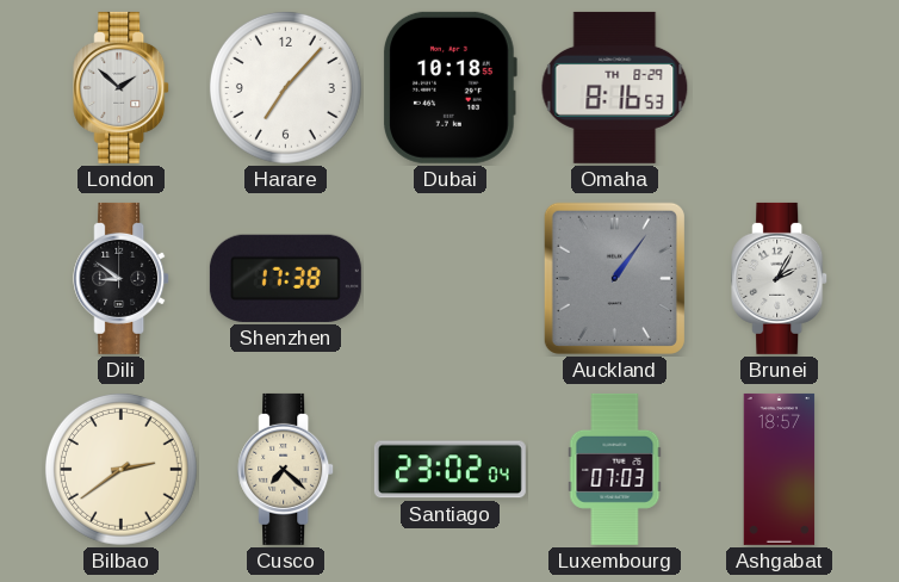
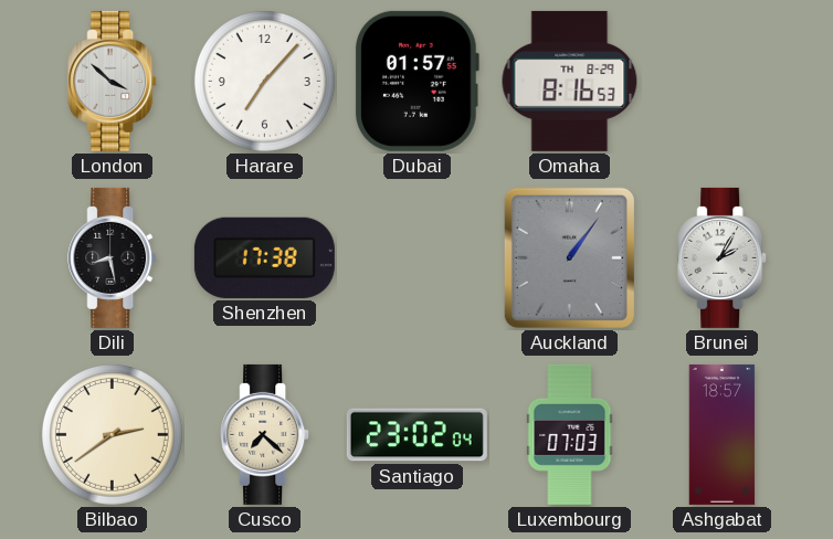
London: 1:52 -> 3:52 (113, 81)
Dubai: 10:18 -> 01:57 (418, 81)
Dili: 8:51 -> 8:28 (113, 257)
